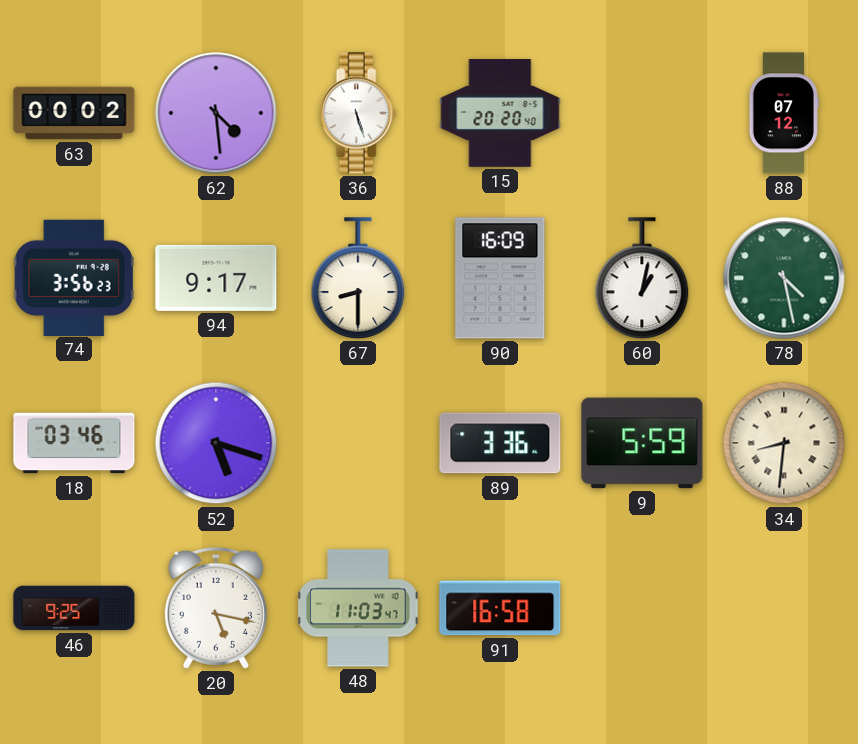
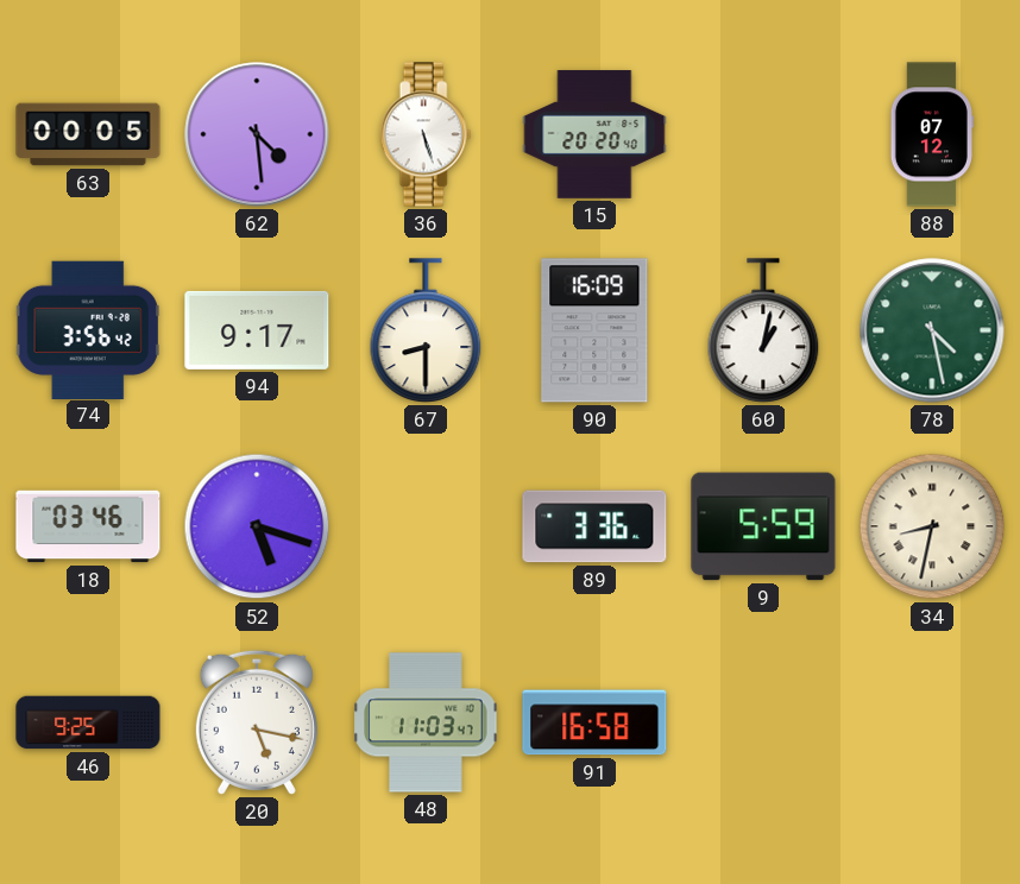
63: 00:02 -> 00:05 (88, 134)
74: 3:56:23 -> 3:56:42 (88, 329)
34: 8:31 -> 8:32 (932, 526)
